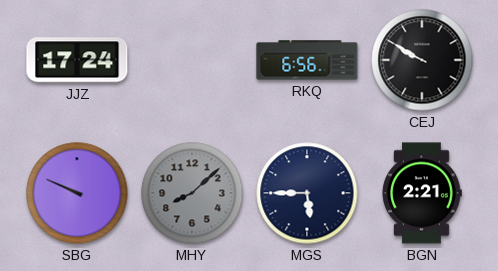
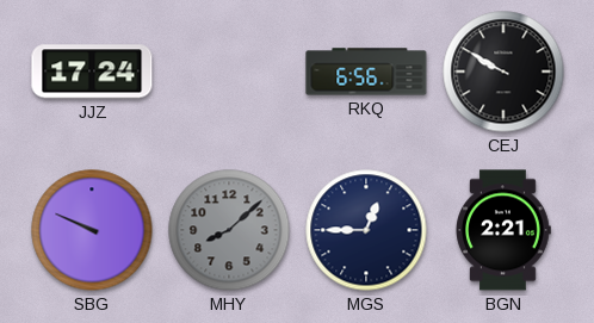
MGS: 5:45 -> 12:45 (366, 230)
